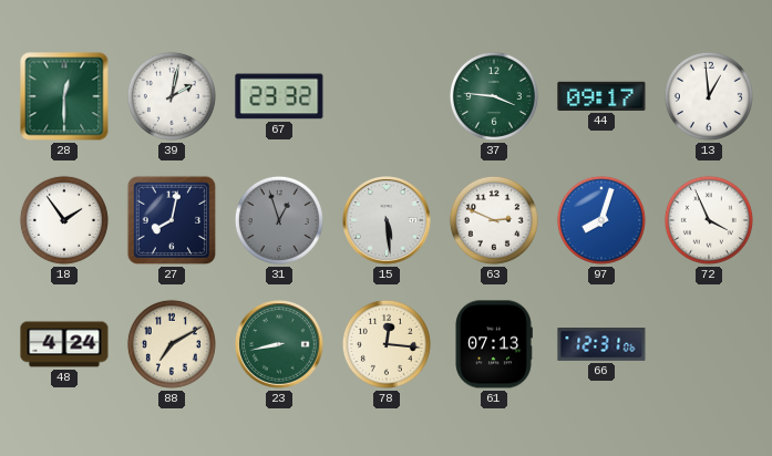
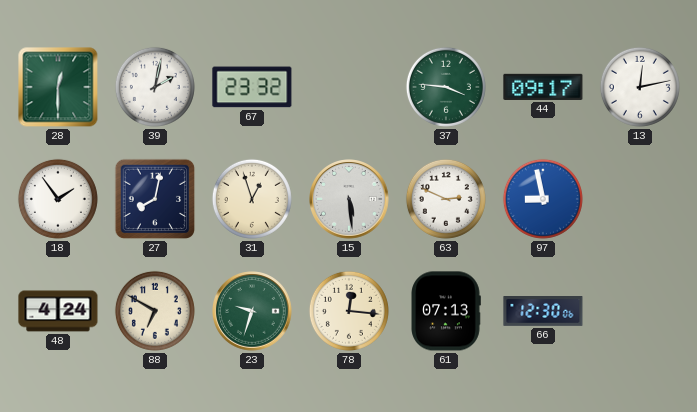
13: 12:59 -> 12:13 (640, 87)
31 dial: grey -> cream (252, 199)
97: 8:03 -> 8:58 (543, 199)
72: 3:56 -> none (709, 220)
88: 7:10 -> 6:50 (155, 311)
23: 8:43 -> 9:33 (252, 311)
66: 12:31 -> 12:30 (543, 312)
